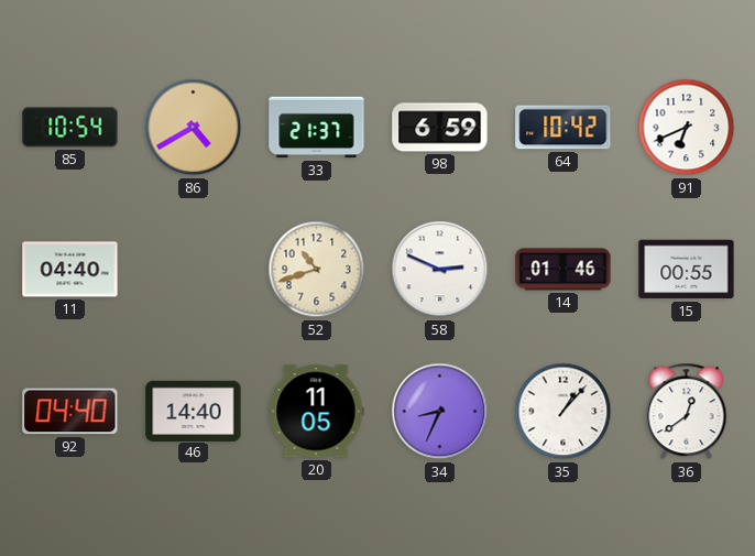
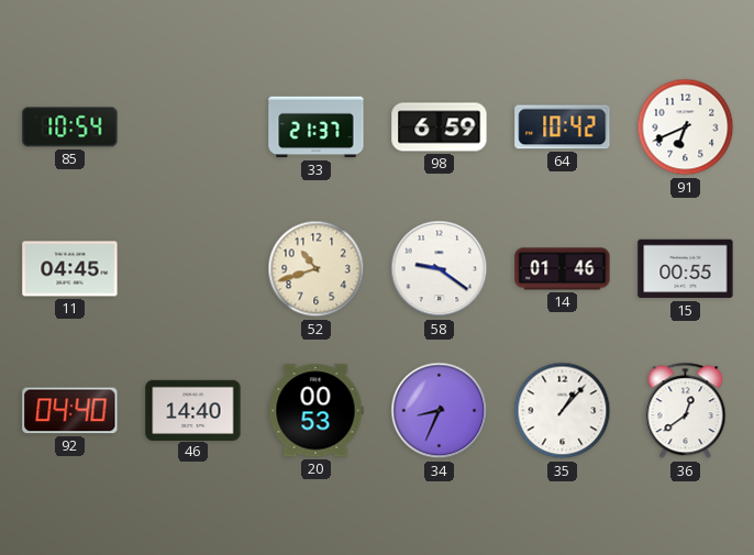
86: 4:40 -> none (194, 128)
11: 04:40 -> 04:45 (70, 269)
58: 2:49 -> 9:21 (440, 269)
20: 11:05 -> 00:53 (315, 411)
